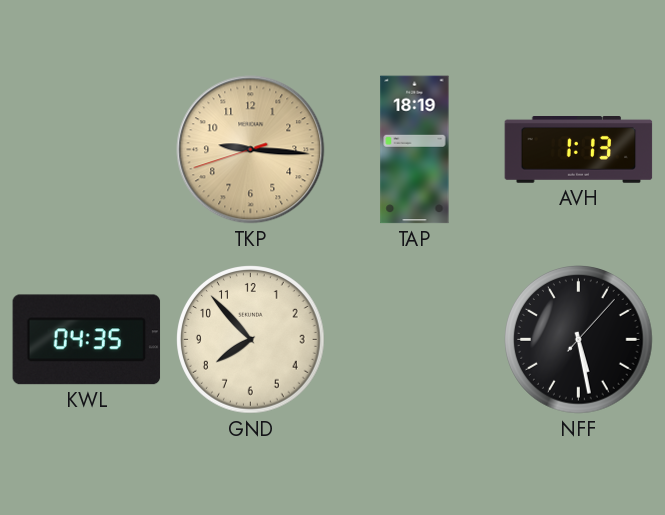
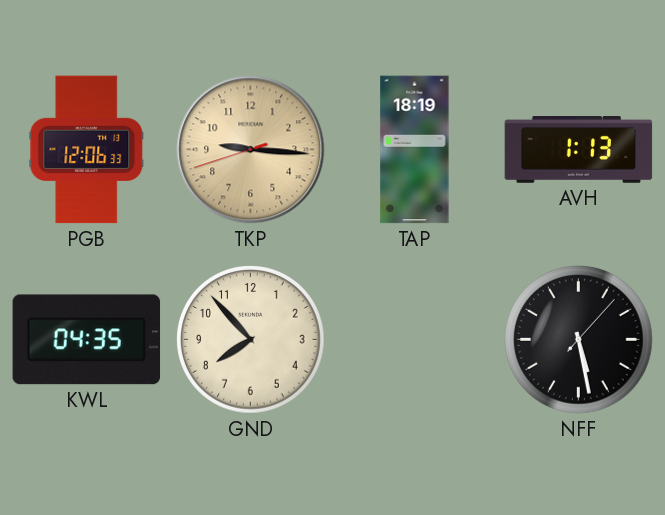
PGB: none -> 12:06 (87, 150)
